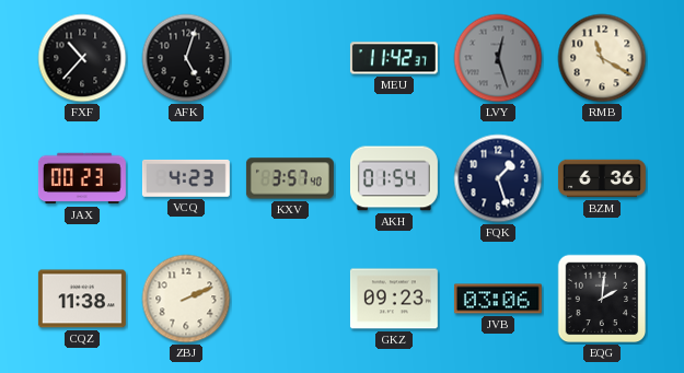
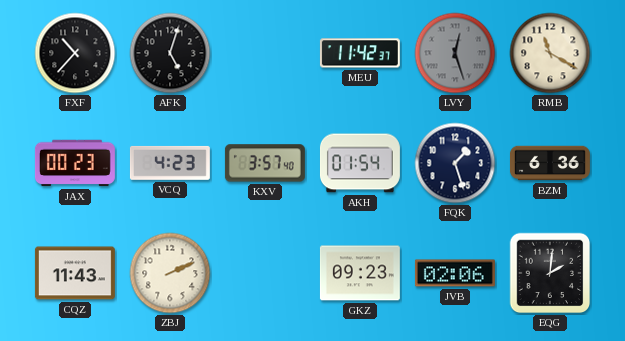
CQZ: 11:38 -> 11:43 (75, 273)
JVB: 03:06 -> 02:06 (455, 273)
